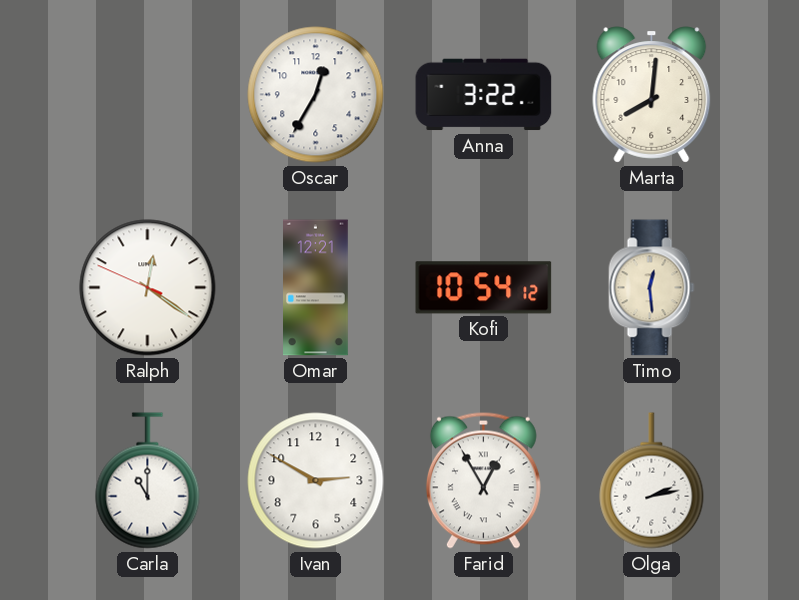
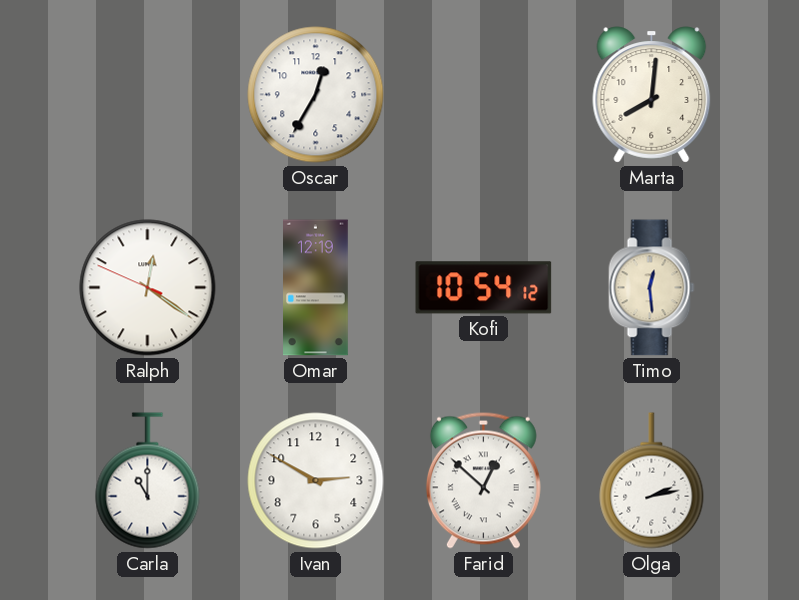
Anna: 3:22 -> none (484, 95)
Omar: 12:21 -> 12:19 (316, 288)
Farid: 12:55 -> 12:52 (483, 480)
